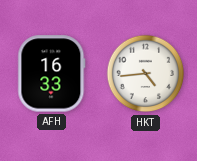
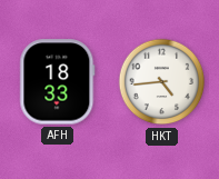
AFH: 16:33 -> 18:33 (58, 82)
